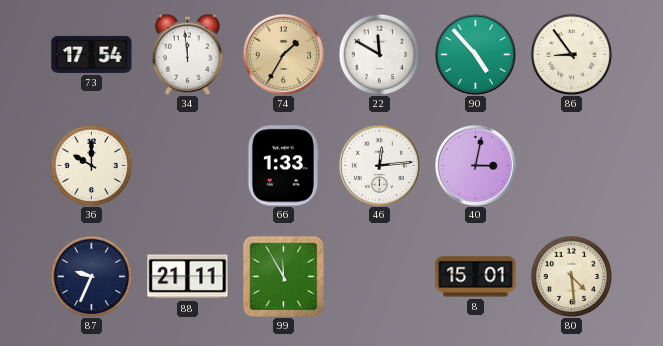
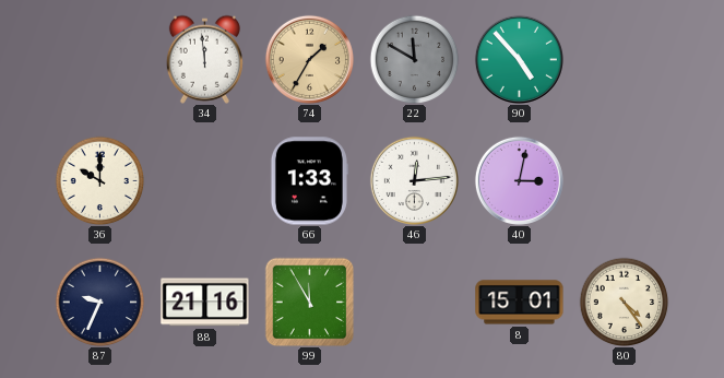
73: 17:54 -> none (92, 54)
22 dial: white -> grey (414, 59)
86: 8:54 -> none (571, 54)
88: 21:11 -> 21:16 (205, 303)
80: 4:29 -> 4:24 (624, 302)
